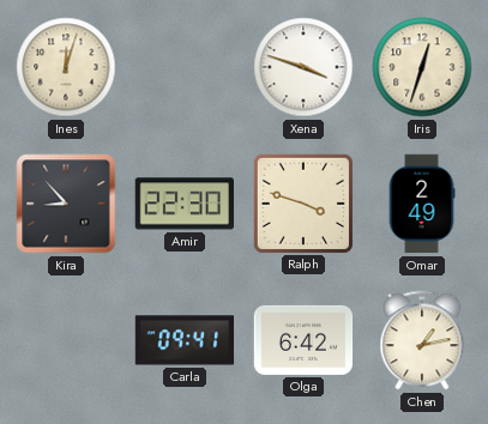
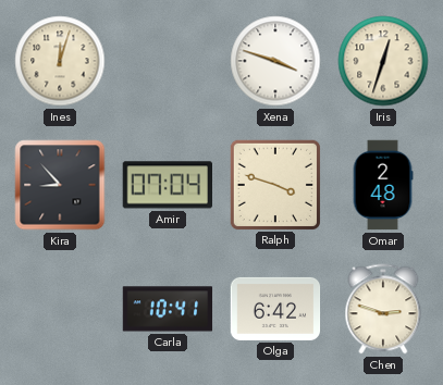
Amir: 22:30 -> 07:04 (167, 185)
Omar: 2:49 -> 2:48 (383, 185)
Carla: 09:41 -> 10:41 (168, 309)
Chen: 1:13 -> 2:48 (383, 309)
